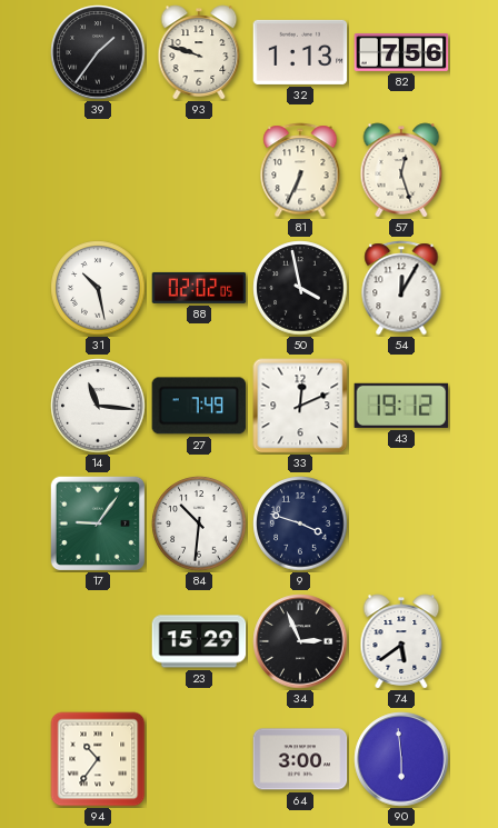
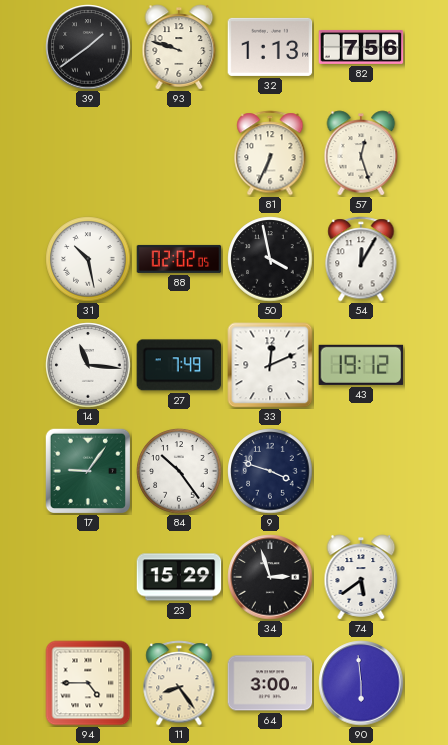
39: 1:36 -> 1:39 (88, 47)
84: 10:31 -> 10:24 (179, 471)
34: 2:56 -> 2:57 (270, 577)
94: 10:36 -> 4:45 (88, 683)
11: none -> 8:24 (179, 683)
